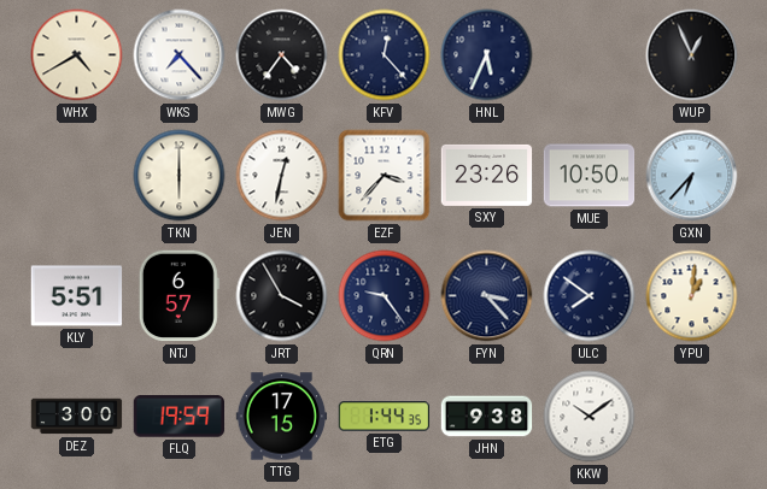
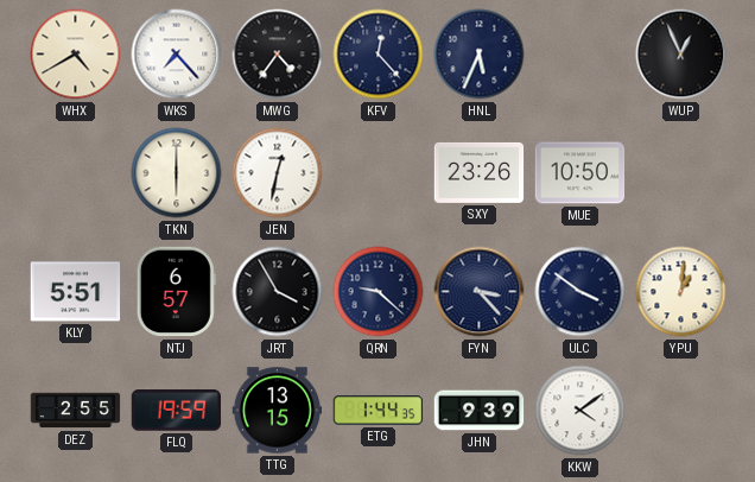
EZF: 3:37 -> none (385, 176)
GXN: 6:37 -> none (692, 176)
QRN: 9:24 -> 9:22 (379, 292)
ULC: 7:51 -> 3:51 (580, 292)
DEZ: 3:00 -> 2:55 (76, 411)
TTG: 17:15 -> 13:15 (278, 411)
JHN: 9:38 -> 9:39 (480, 411)
KKW: 10:09 -> 4:09 (580, 411)
